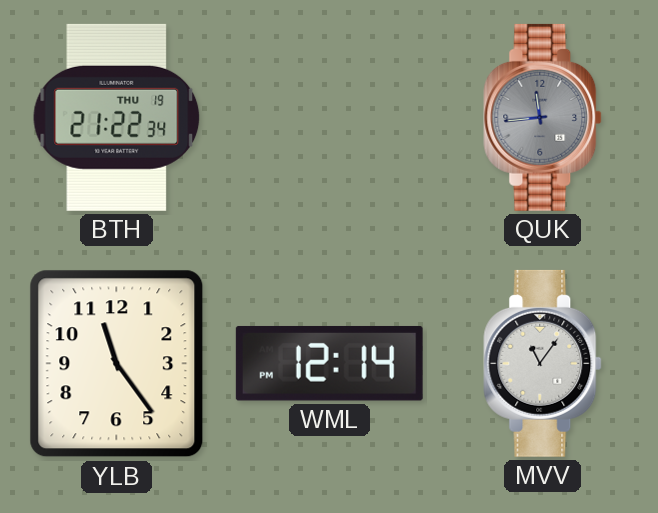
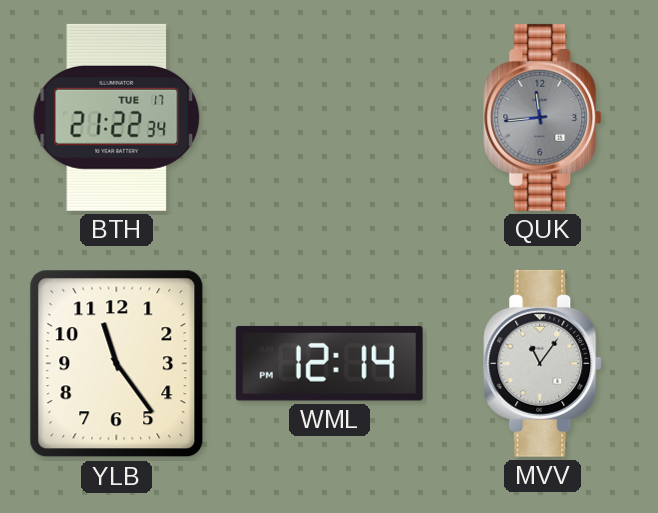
BTH date: THU 19 -> TUE 17 (117, 117)
